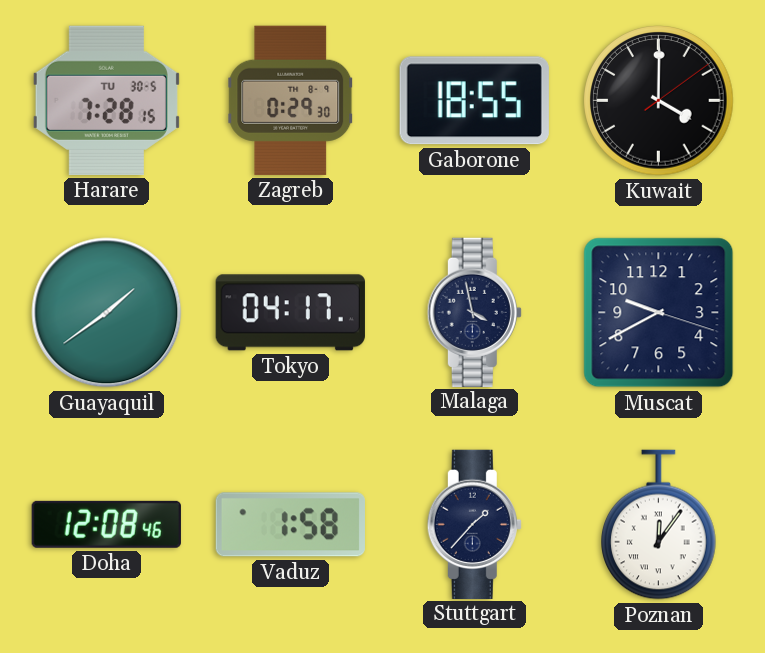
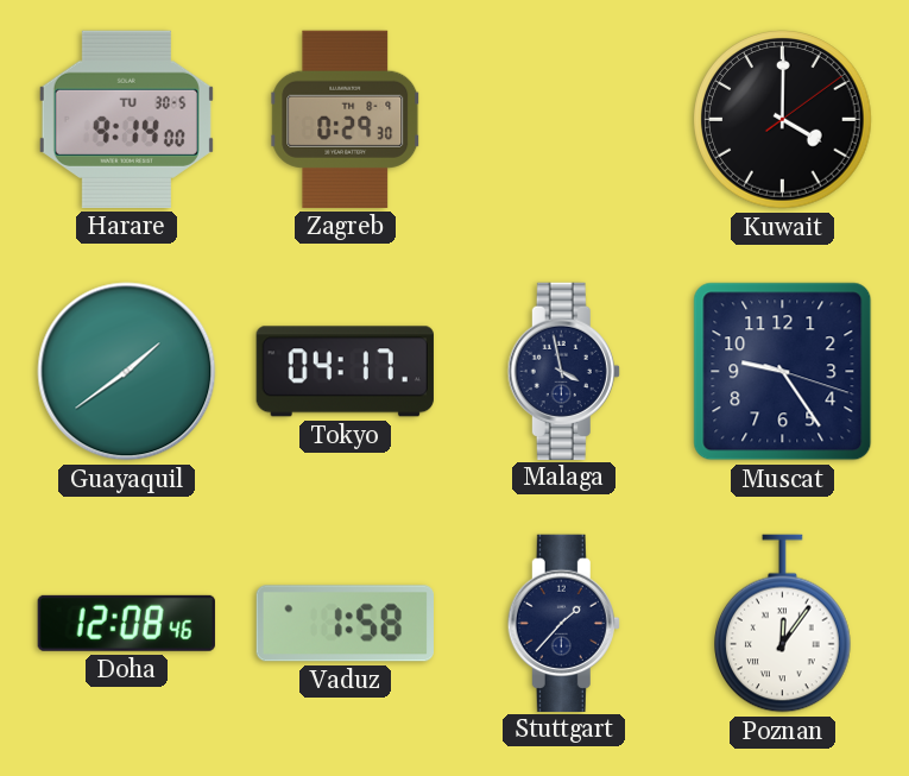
Harare: 7:28 -> 9:14 (126, 119)
Gaborone: 18:55 -> none (474, 101)
Muscat: 9:40 -> 9:24 (783, 372)
